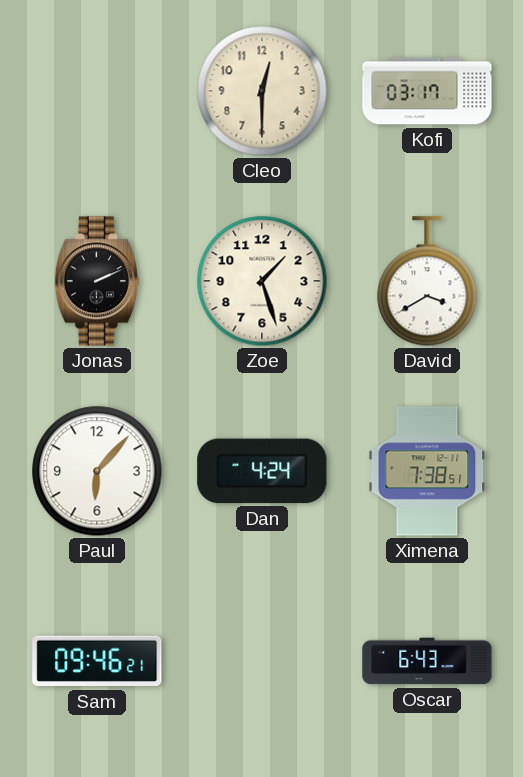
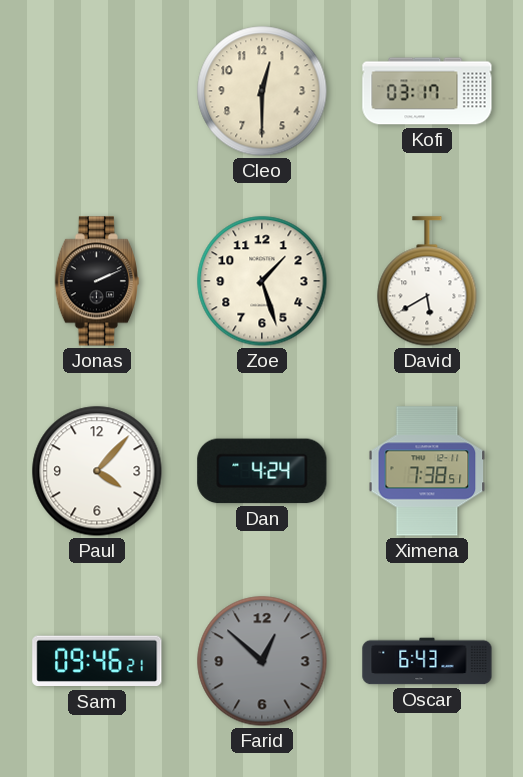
David: 3:40 -> 5:40 (427, 281)
Paul: 6:07 -> 4:07 (97, 471)
Farid: none -> 12:52 (262, 661)
